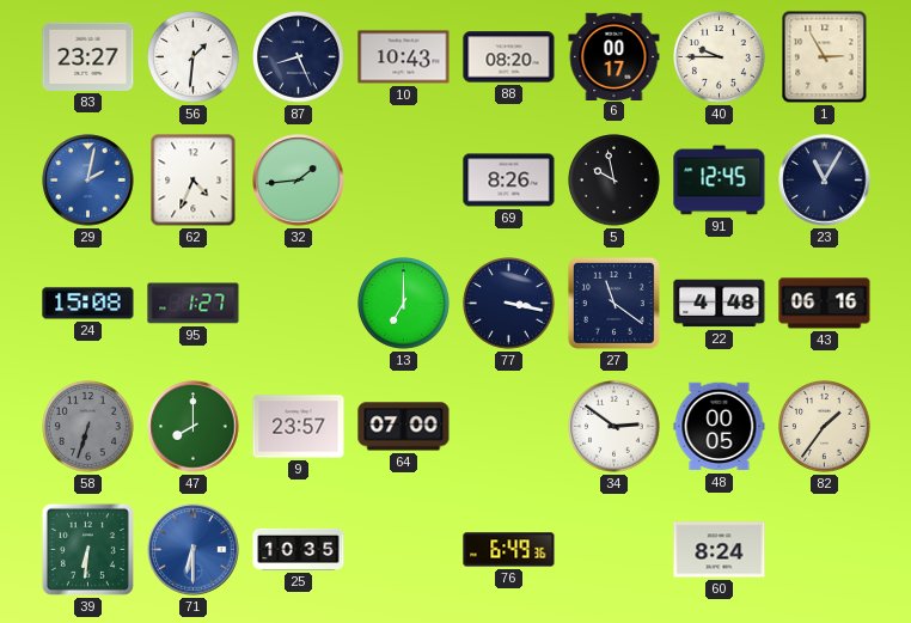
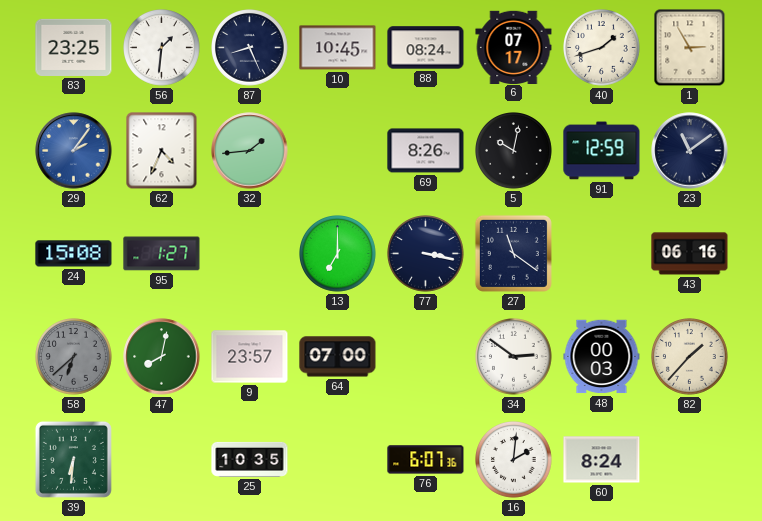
83: 23:27 -> 23:25 (74, 47)
10: 10:43 -> 10:45 (338, 48)
88: 08:20 -> 08:24 (426, 48)
6: 00:17 -> 07:17 (514, 47)
40: 9:45 -> 1:42 (602, 48)
29: 2:02 -> 2:06 (74, 151)
5: 9:58 -> 10:02 (514, 151)
91: 12:45 -> 12:59 (602, 151)
23: 11:05 -> 11:09 (690, 151)
22: 4:48 -> none (720, 304)
58: 6:33 -> 6:38 (74, 357)
47: 8:00 -> 8:02 (162, 357)
48: 00:05 -> 00:03 (602, 357)
82: 1:36 -> 1:37 (690, 357)
71: 6:30 -> none (194, 550)
76: 6:49 -> 6:07 (426, 460)
16: none -> 2:01 (514, 460)
